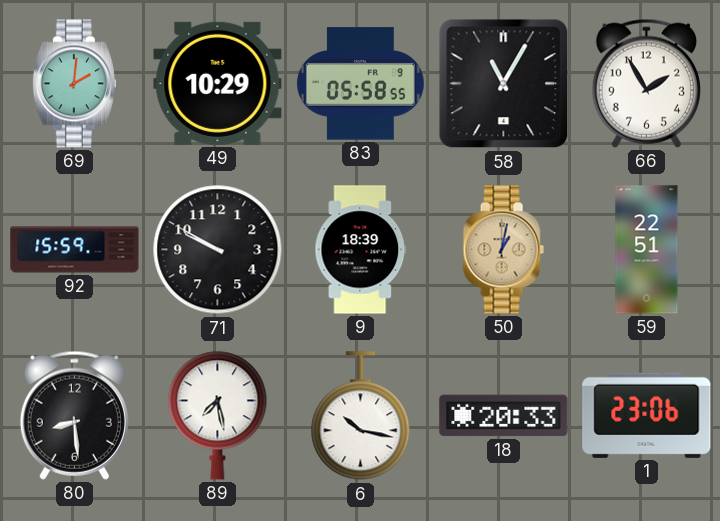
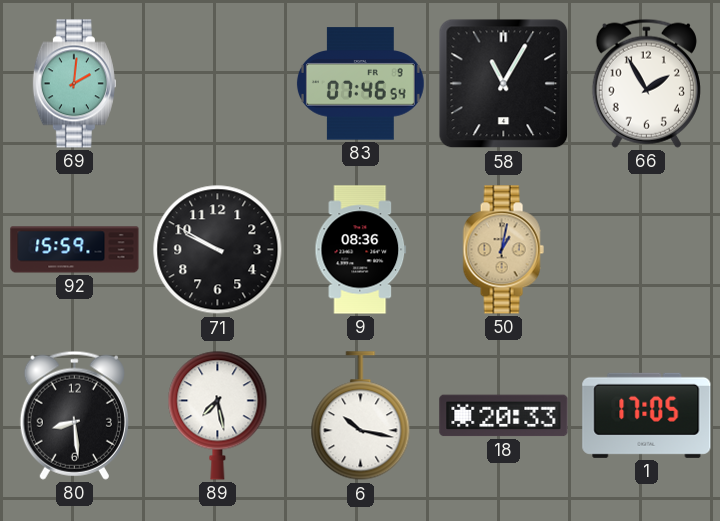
49: 10:29 -> none (218, 83)
83: 05:58 -> 07:46 (360, 84)
9: 18:39 -> 08:36 (361, 250)
59: 22:51 -> none (647, 250)
1: 23:06 -> 17:05 (647, 415)
